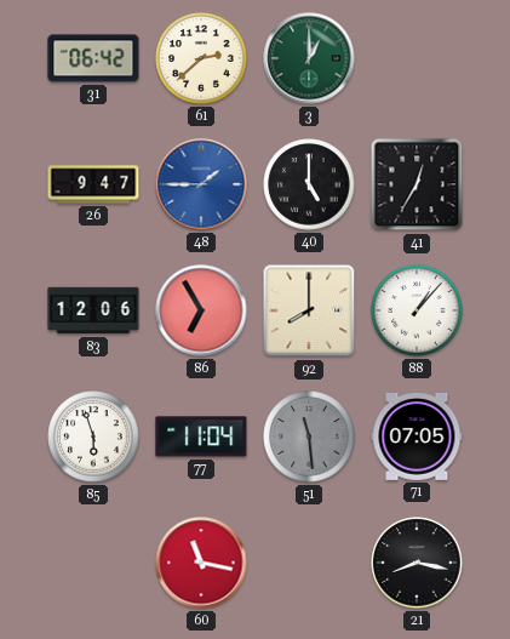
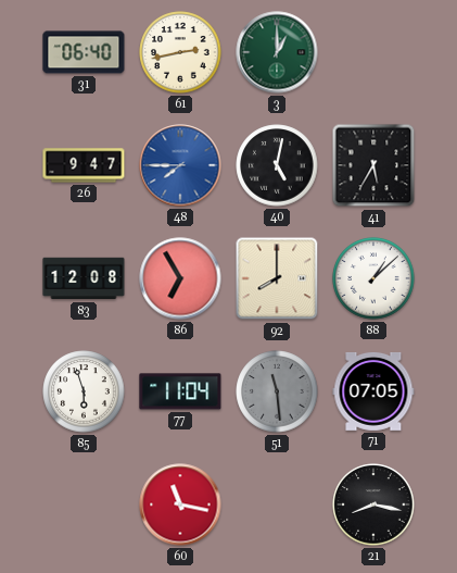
31: 06:42 -> 06:40 (84, 52)
61: 2:38 -> 2:43 (180, 52)
48: 1:45 -> 7:45 (180, 165)
40: 5:00 -> 5:02 (277, 165)
41: 12:35 -> 5:35 (373, 165)
83: 12:06 -> 12:08 (84, 278)
88: 1:07 -> 1:08 (373, 278)
